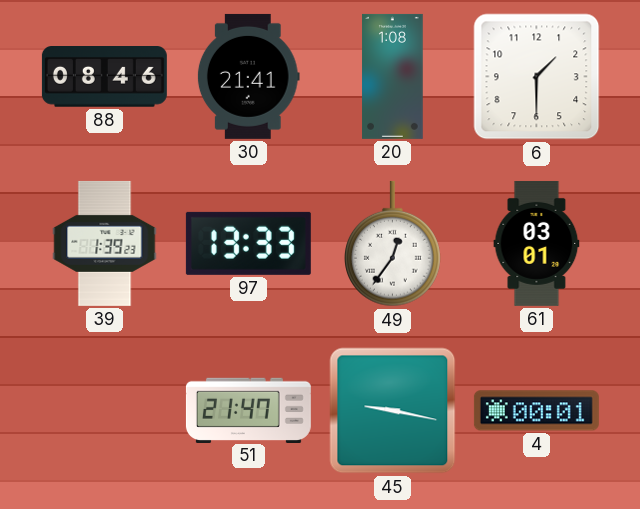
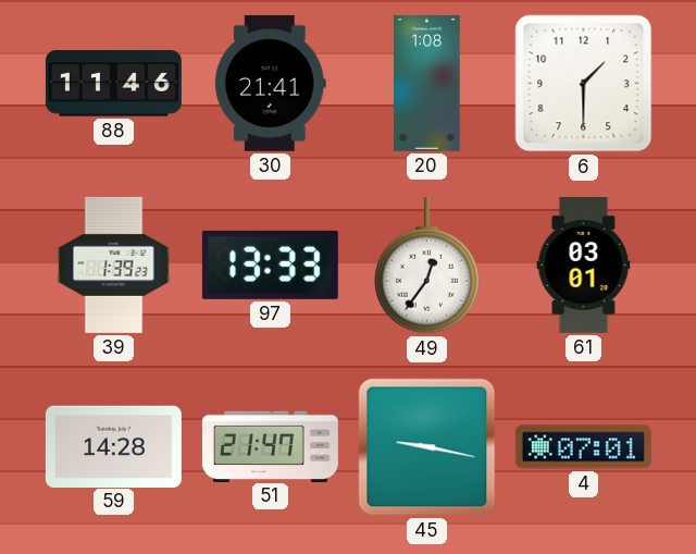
88: 08:46 -> 11:46 (113, 84)
59: none -> 14:28 (113, 446)
4: 00:01 -> 07:01 (583, 447)
